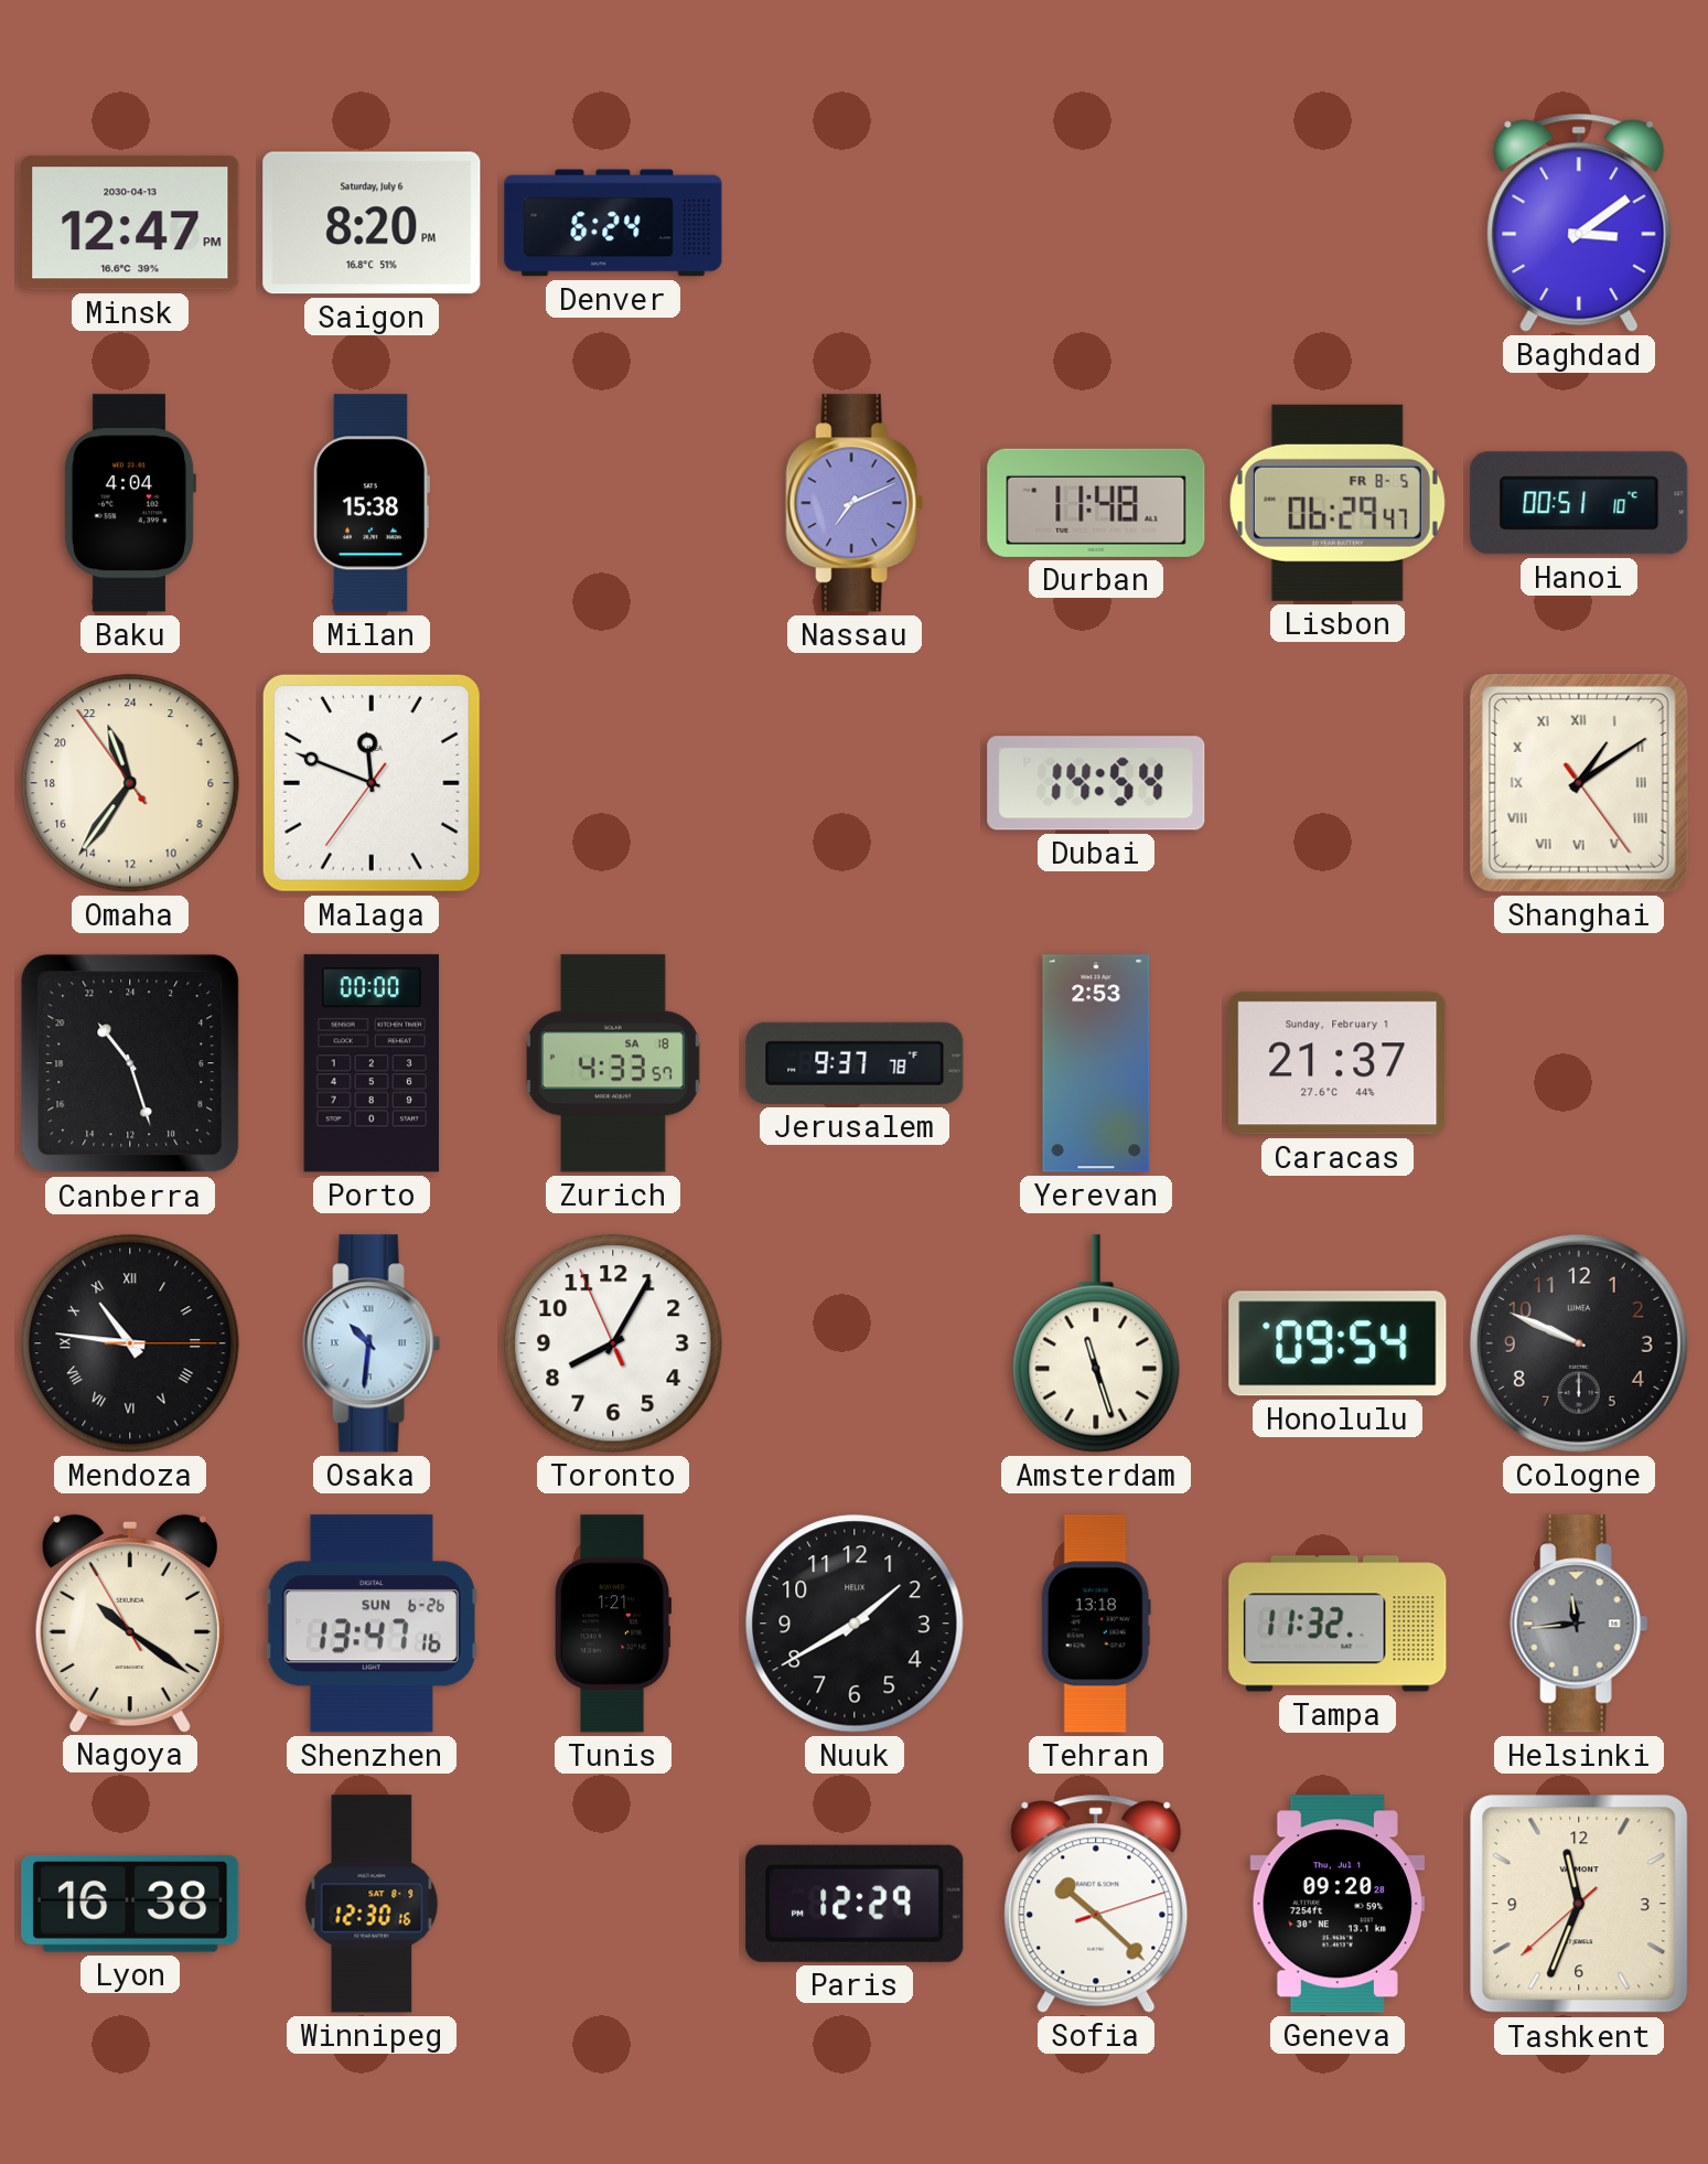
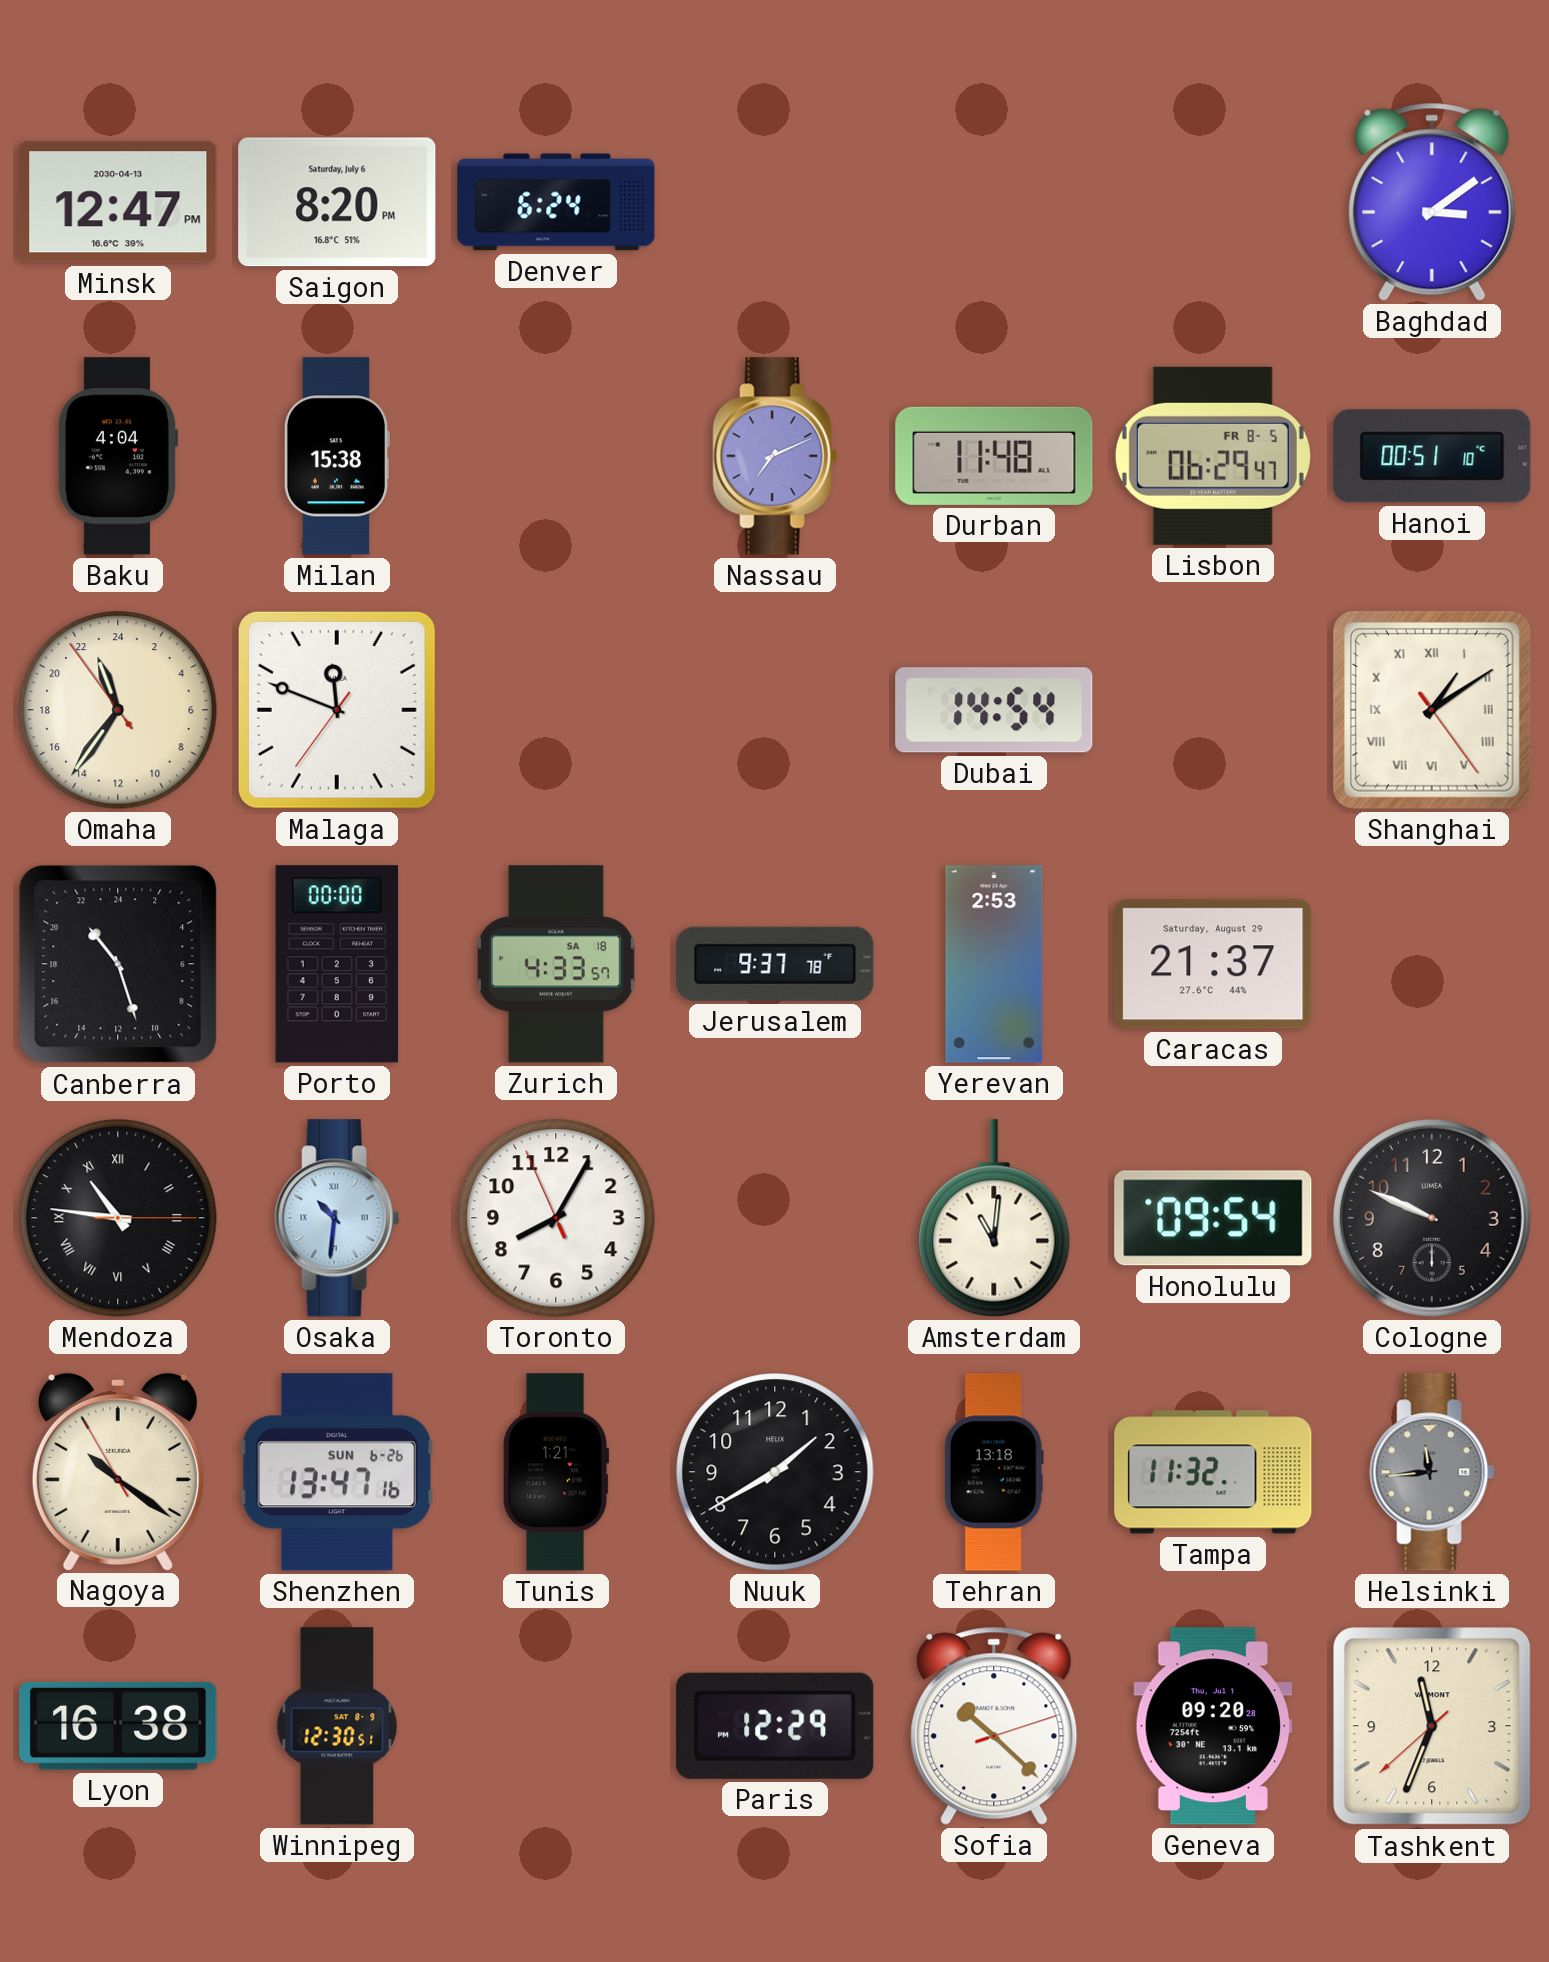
Caracas date: Sunday, February 1 -> Saturday, August 29 (1213, 964)
Amsterdam: 11:27 -> 11:01 (994, 1218)
Winnipeg: 12:30:16 -> 12:30:51 (337, 1726)
